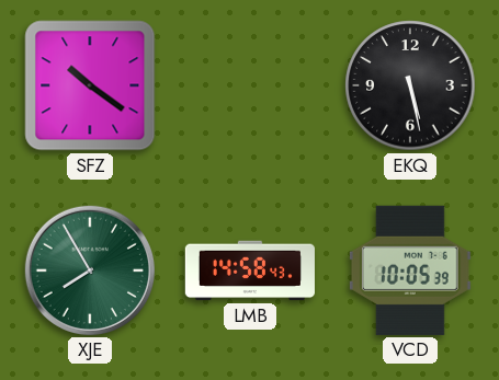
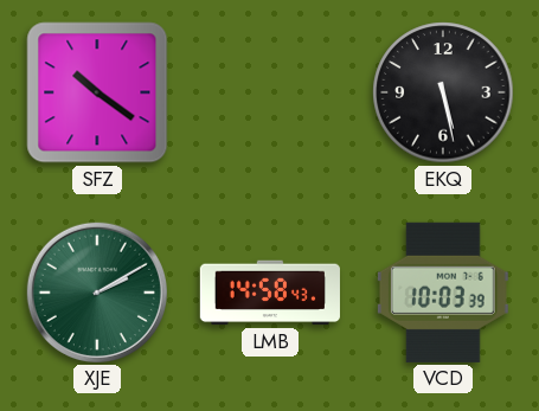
XJE: 7:55 -> 2:10 (97, 293)
VCD: 10:05 -> 10:03 (443, 293)
